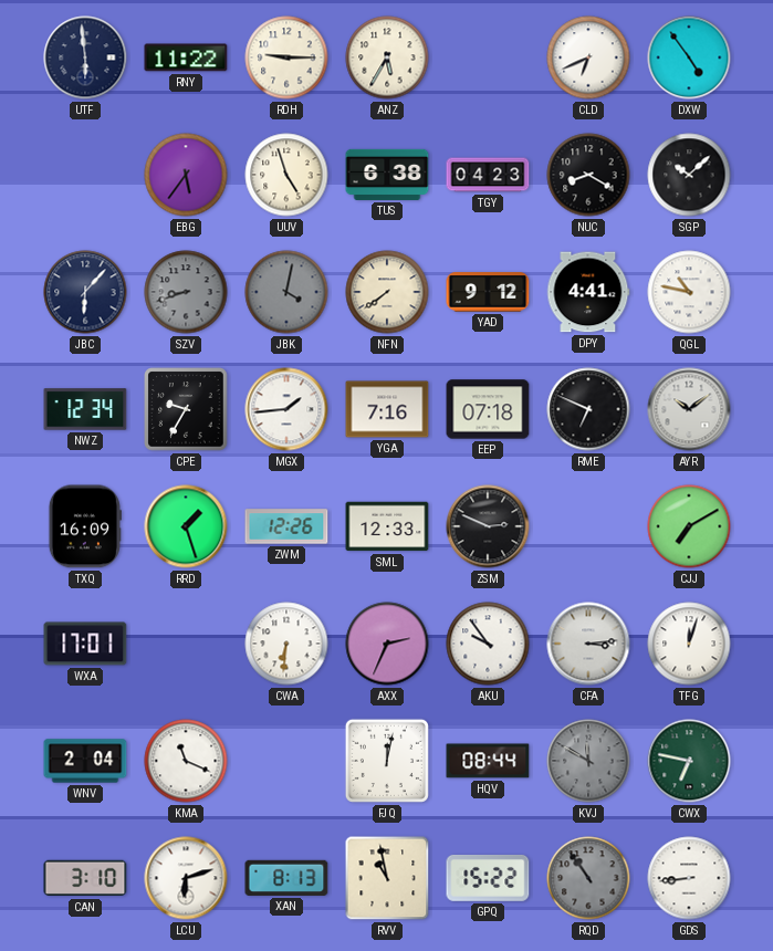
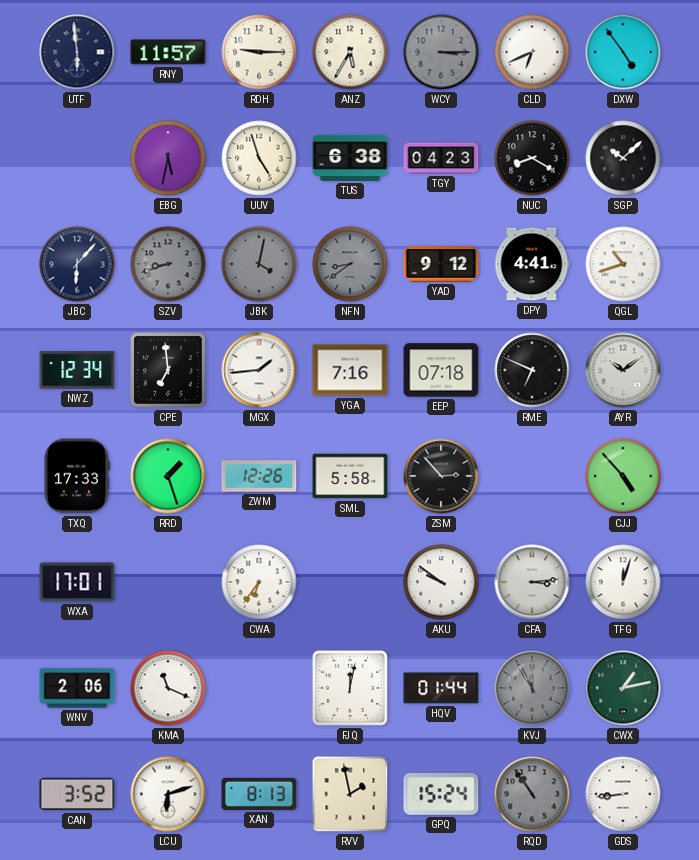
RNY: 11:22 -> 11:57 (168, 52)
WCY: none -> 3:15 (441, 52)
EBG: 5:36 -> 5:32 (168, 158)
NFN: 7:39 -> 8:39 (350, 264)
NFN dial: cream -> grey (350, 264)
QGL: 10:47 -> 10:42 (623, 264)
CPE: 9:35 -> 6:59 (168, 370)
TXQ: 16:09 -> 17:33 (77, 476)
SML: 12:33 -> 5:58 (350, 476)
ZSM: 2:49 -> 2:53 (441, 476)
CJJ: 7:10 -> 4:53 (623, 476)
CWA: 6:31 -> 6:36 (259, 582)
AXX: 2:34 -> none (387, 644)
AKU: 9:54 -> 9:51 (441, 582)
WNV: 2:04 -> 2:06 (77, 688)
HQV: 08:44 -> 01:44 (441, 688)
KVJ: 11:50 -> 11:55 (532, 688)
CWX: 6:47 -> 1:13 (623, 688)
CAN: 3:10 -> 3:52 (77, 794)
RVV: 10:58 -> 1:58 (350, 794)
GPQ: 15:22 -> 15:24 (441, 794)
